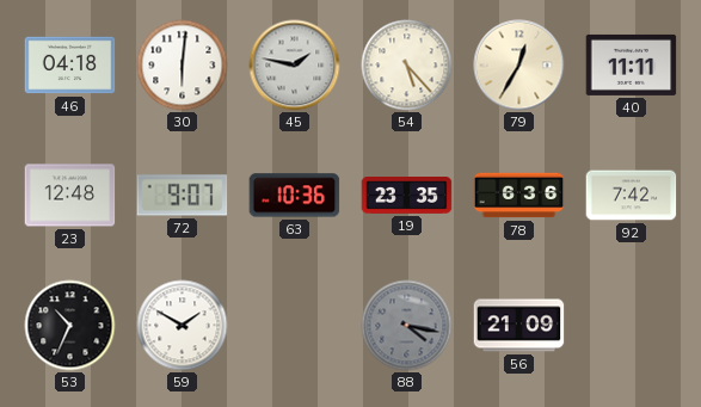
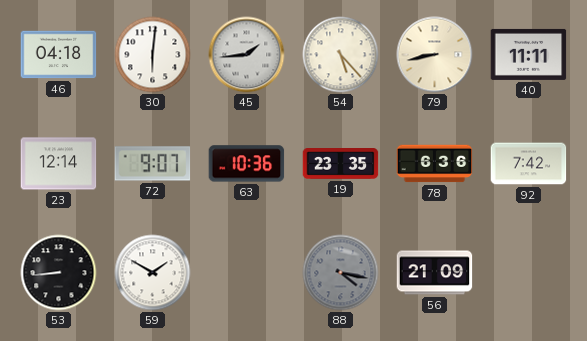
45: 1:47 -> 1:44 (247, 55)
79: 12:35 -> 8:43 (435, 55)
23: 12:48 -> 12:14 (59, 164)
53: 10:34 -> 8:44 (59, 273)
